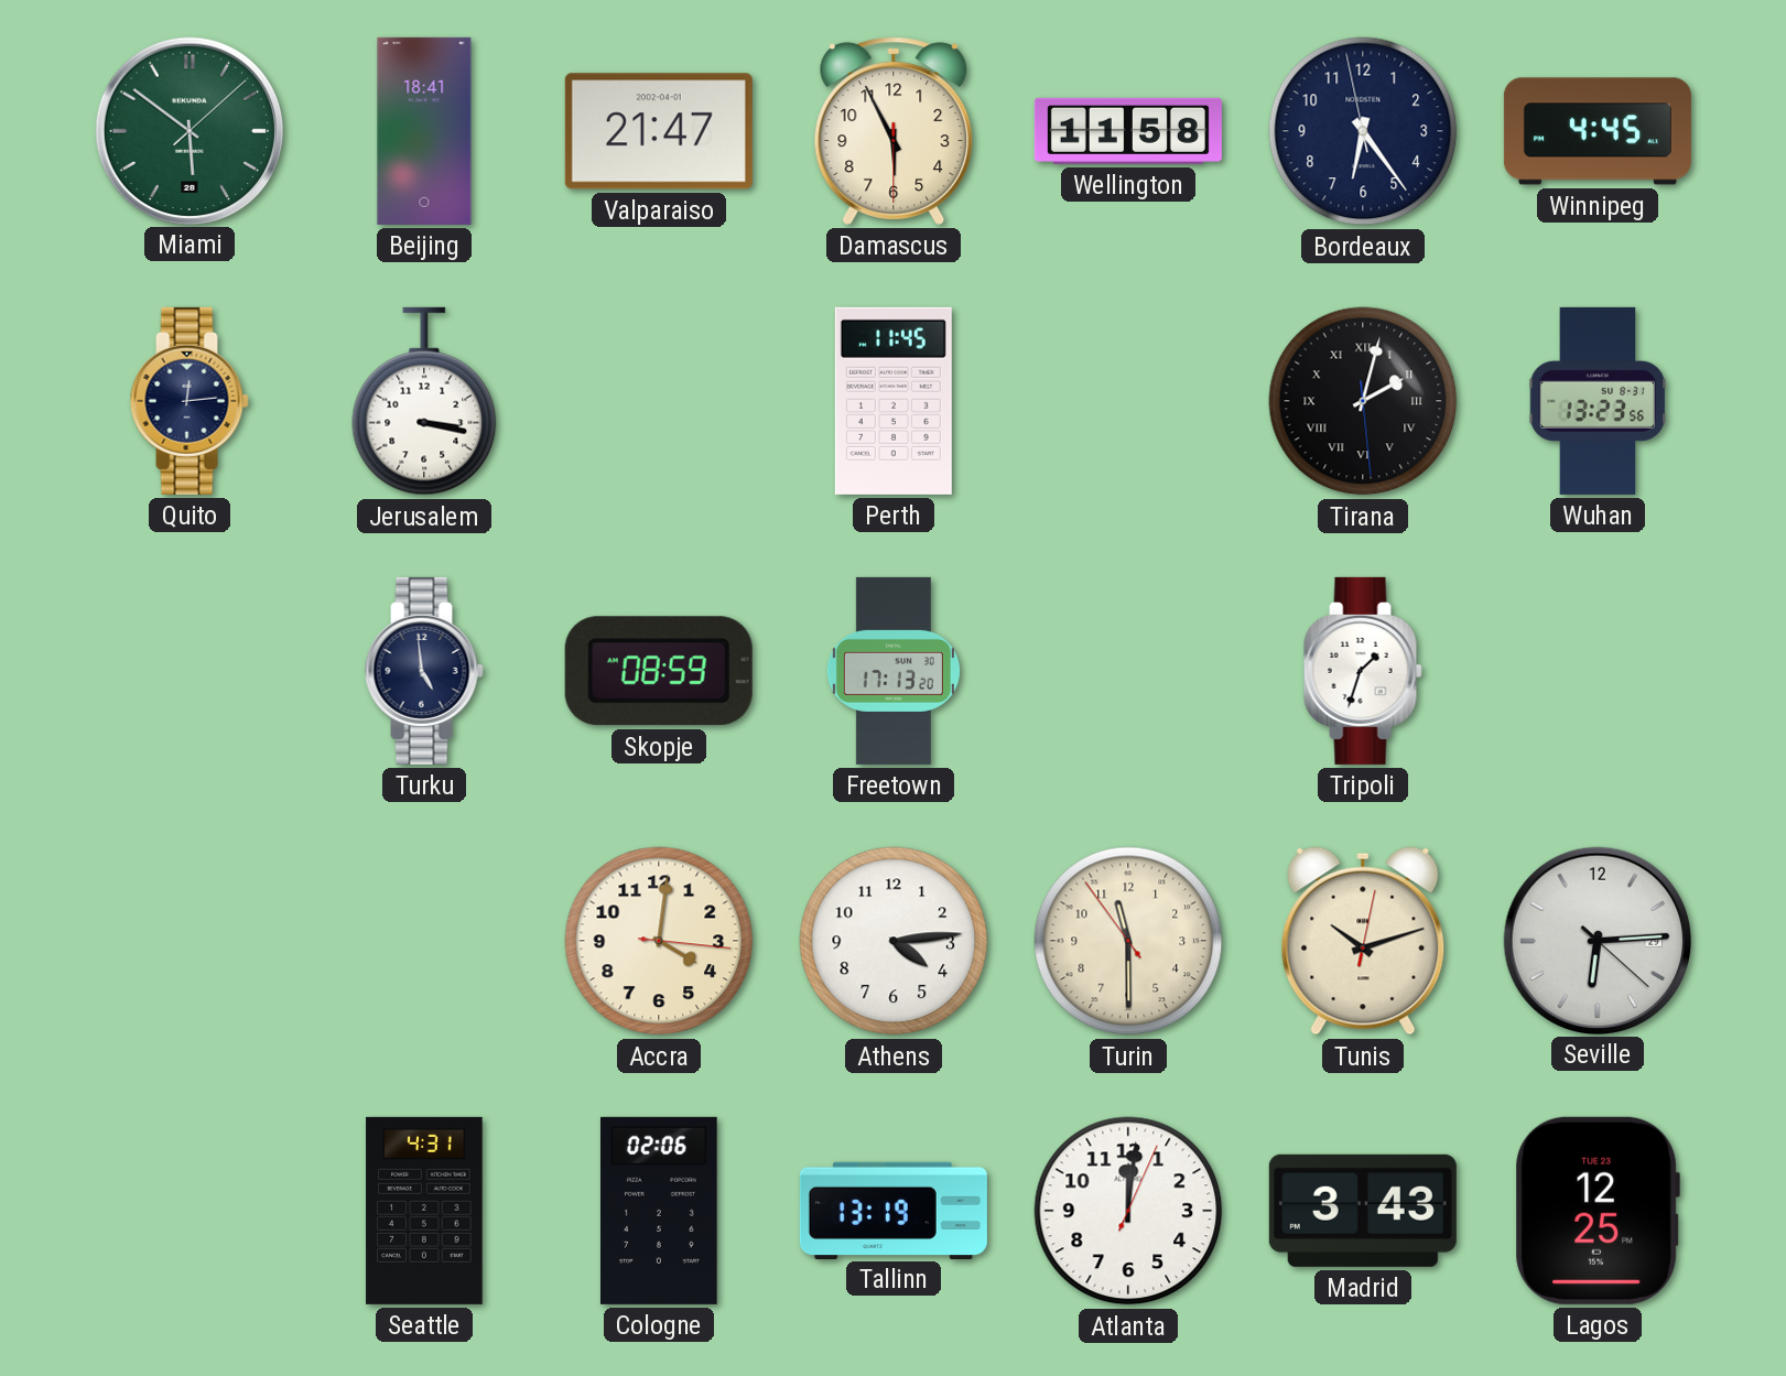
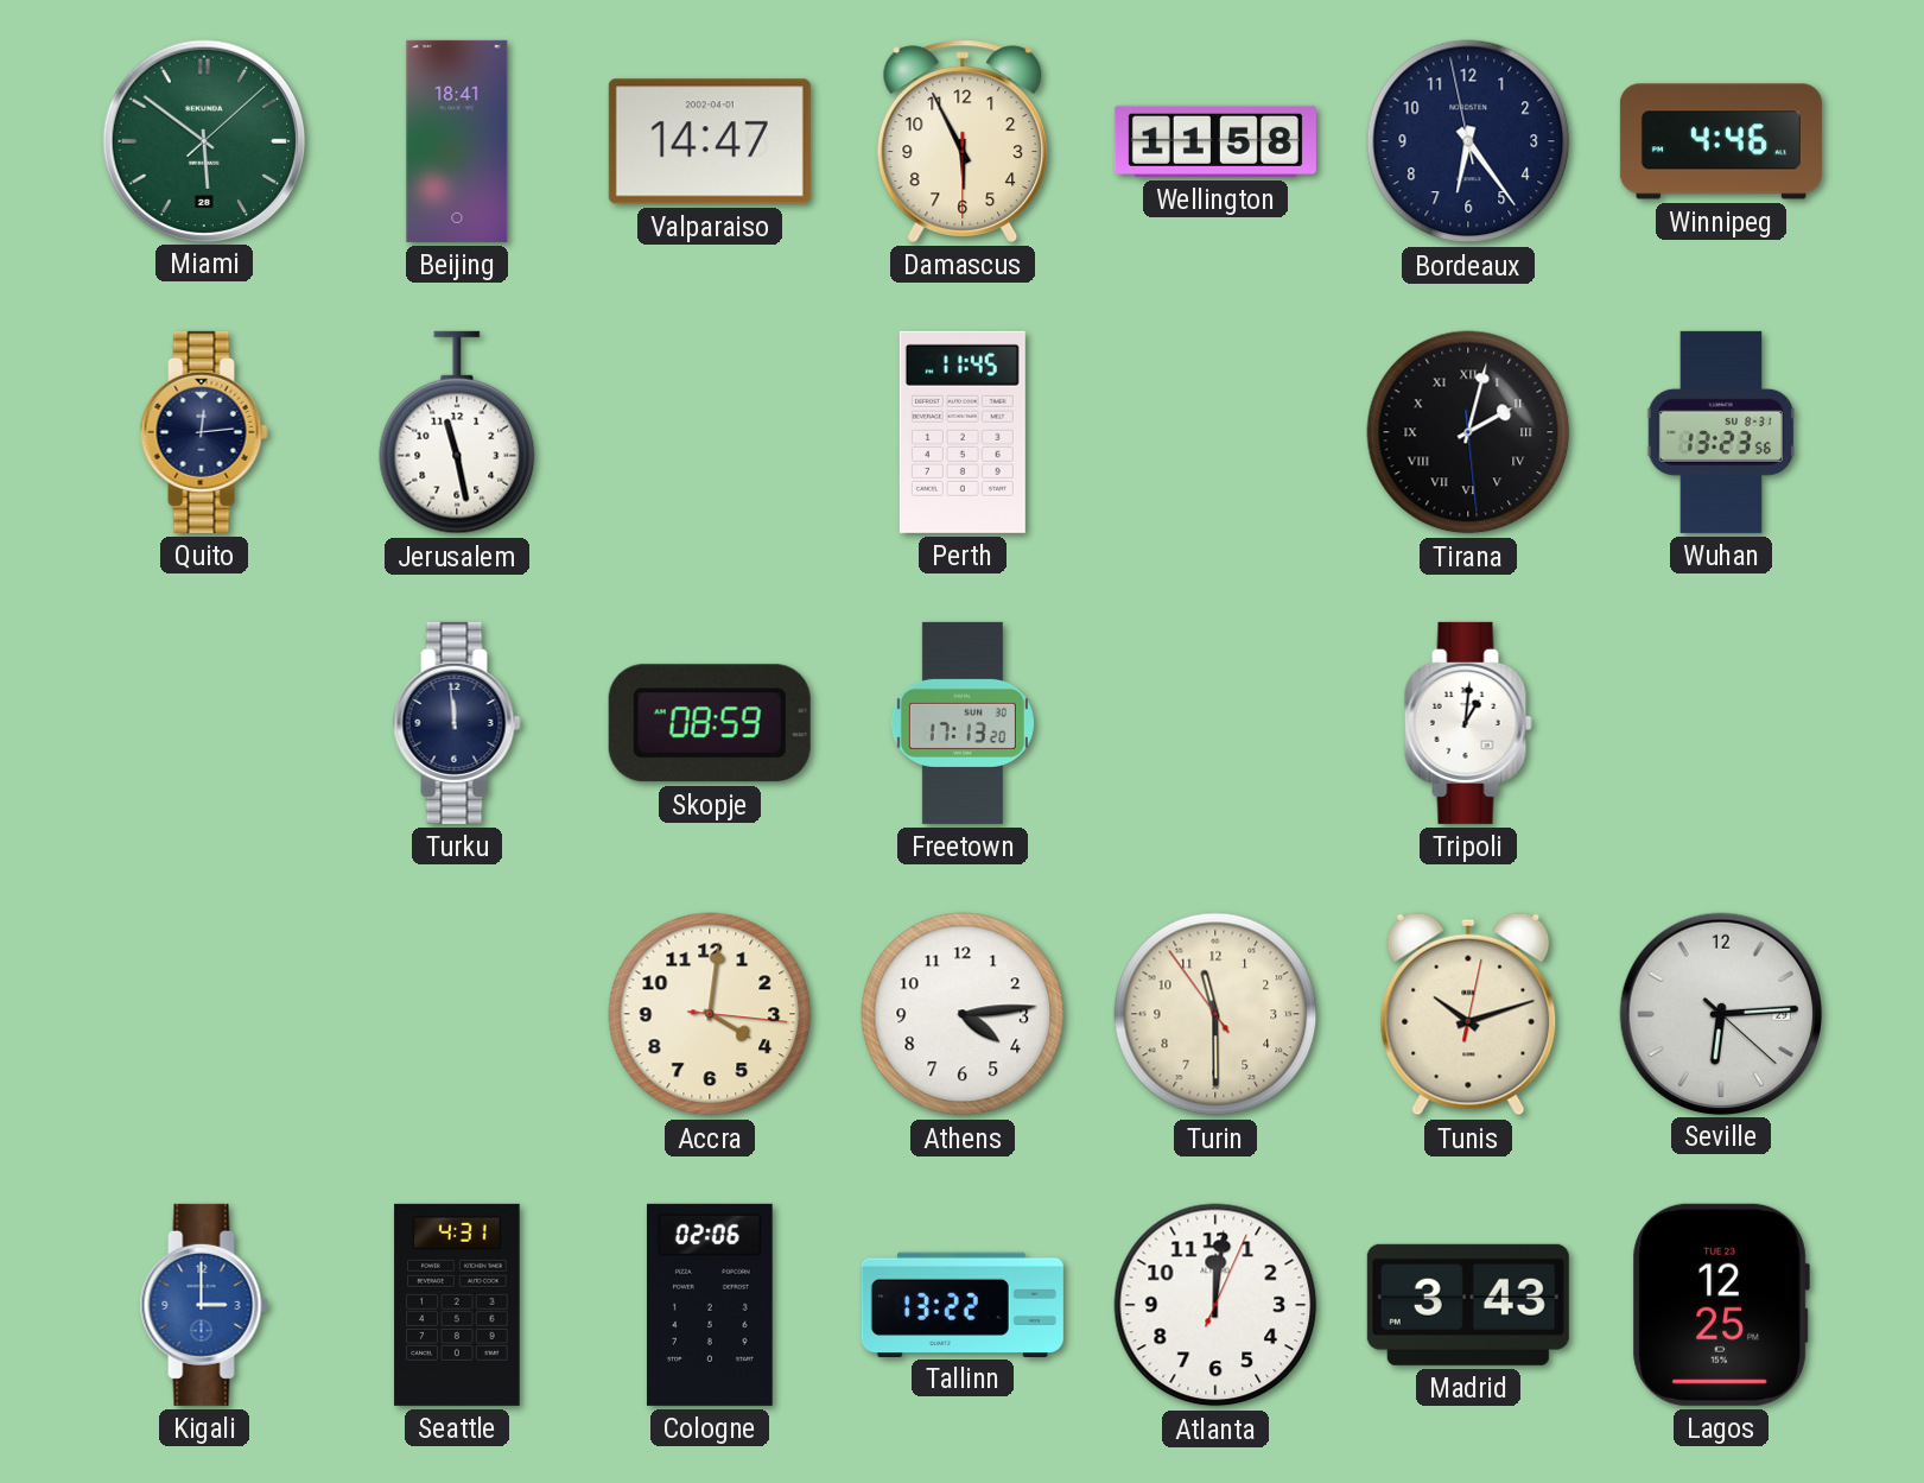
Valparaiso: 21:47 -> 14:47 (710, 141)
Winnipeg: 4:45 -> 4:46 (1721, 141)
Jerusalem: 3:17 -> 11:28 (457, 432)
Turku: 4:59 -> 11:59 (457, 723)
Tripoli: 1:33 -> 1:01 (1468, 723)
Kigali: none -> 3:00 (204, 1305)
Tallinn: 13:19 -> 13:22 (963, 1304)
